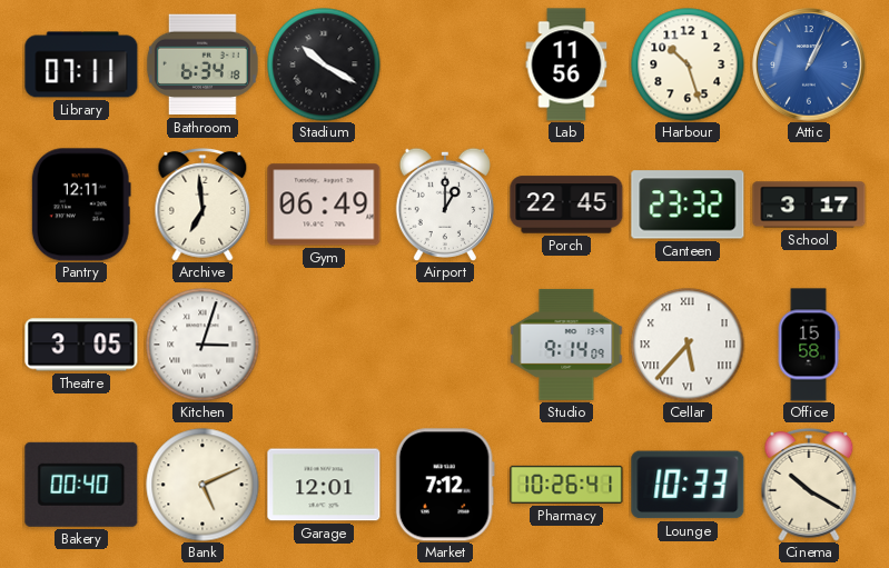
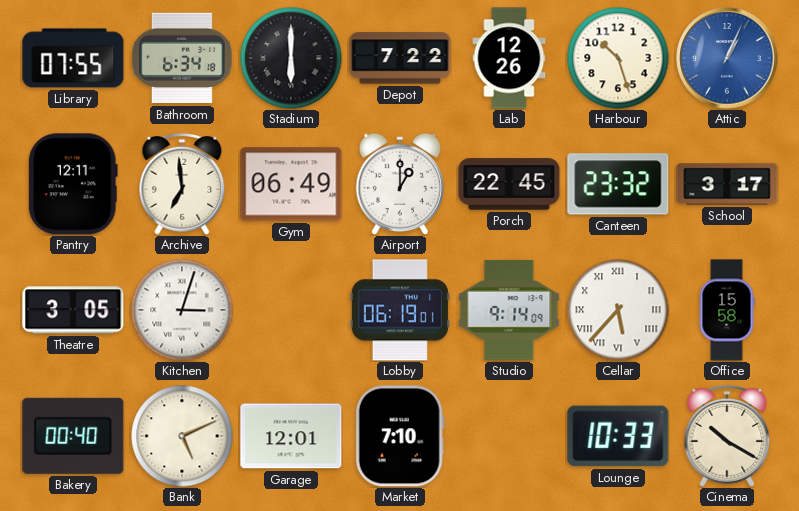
Library: 07:11 -> 07:55 (73, 58)
Stadium: 10:20 -> 6:00 (291, 58)
Depot: none -> 7:22 (400, 58)
Lab: 11:56 -> 12:26 (509, 58)
Lobby: none -> 06:19 (400, 310)
Market: 7:12 -> 7:10 (400, 436)
Pharmacy: 10:26 -> none (566, 485)
